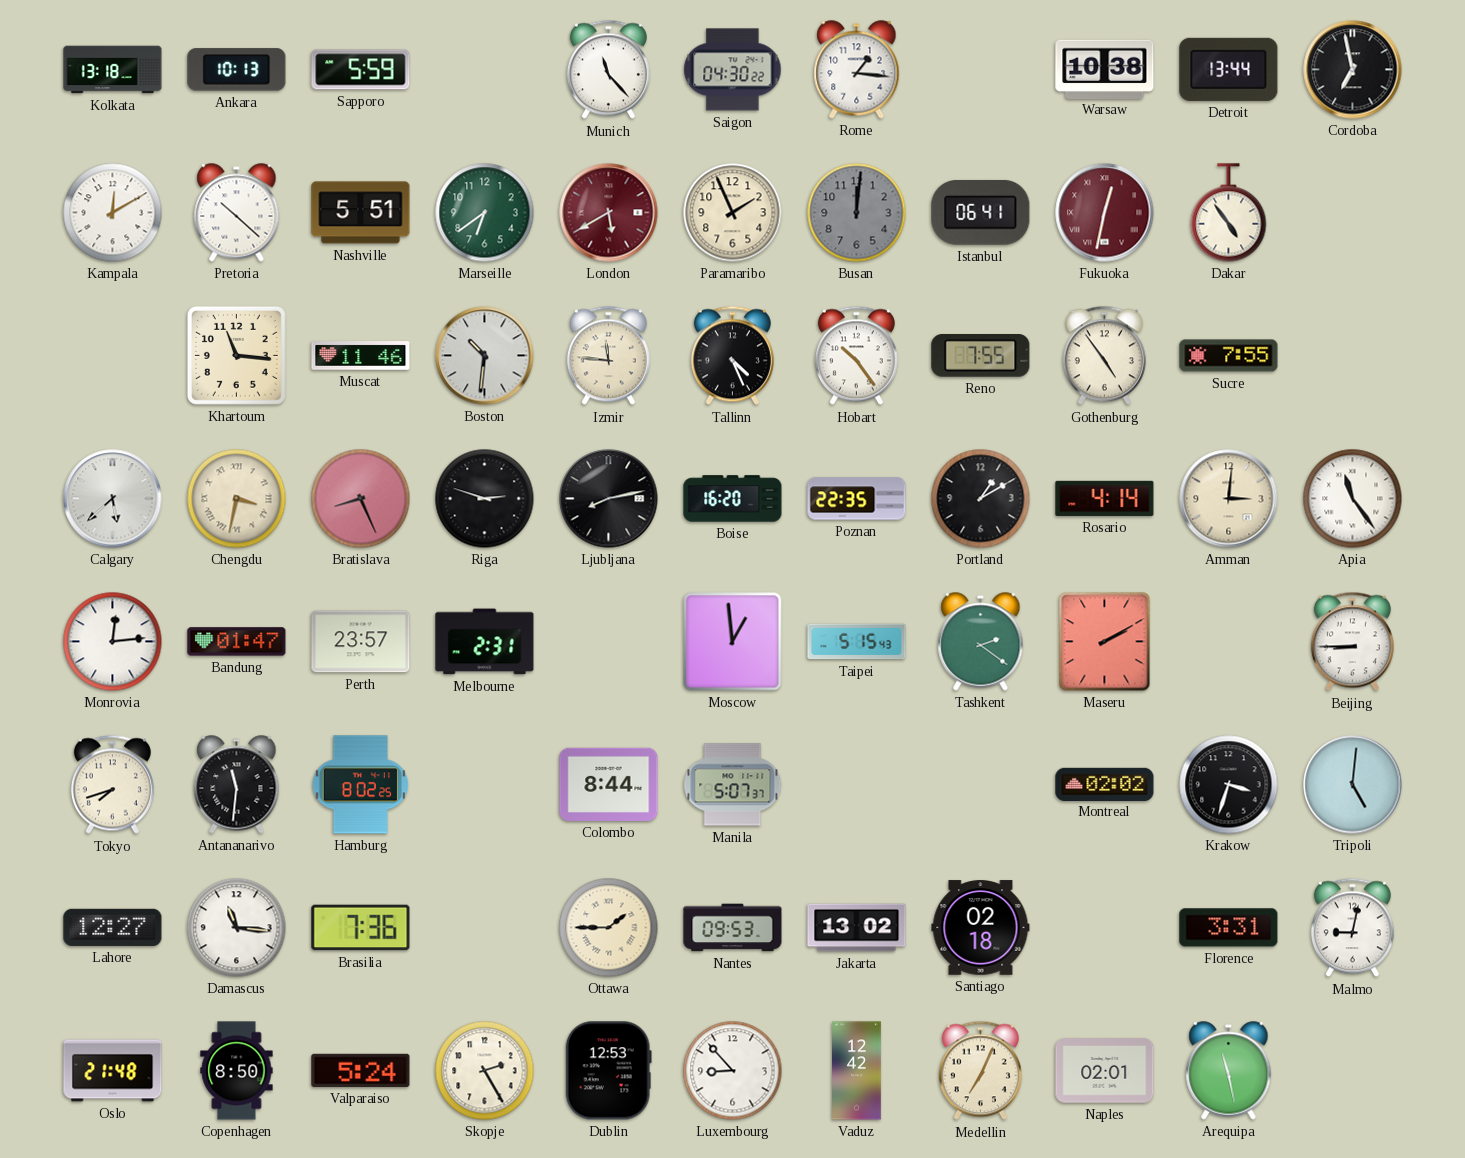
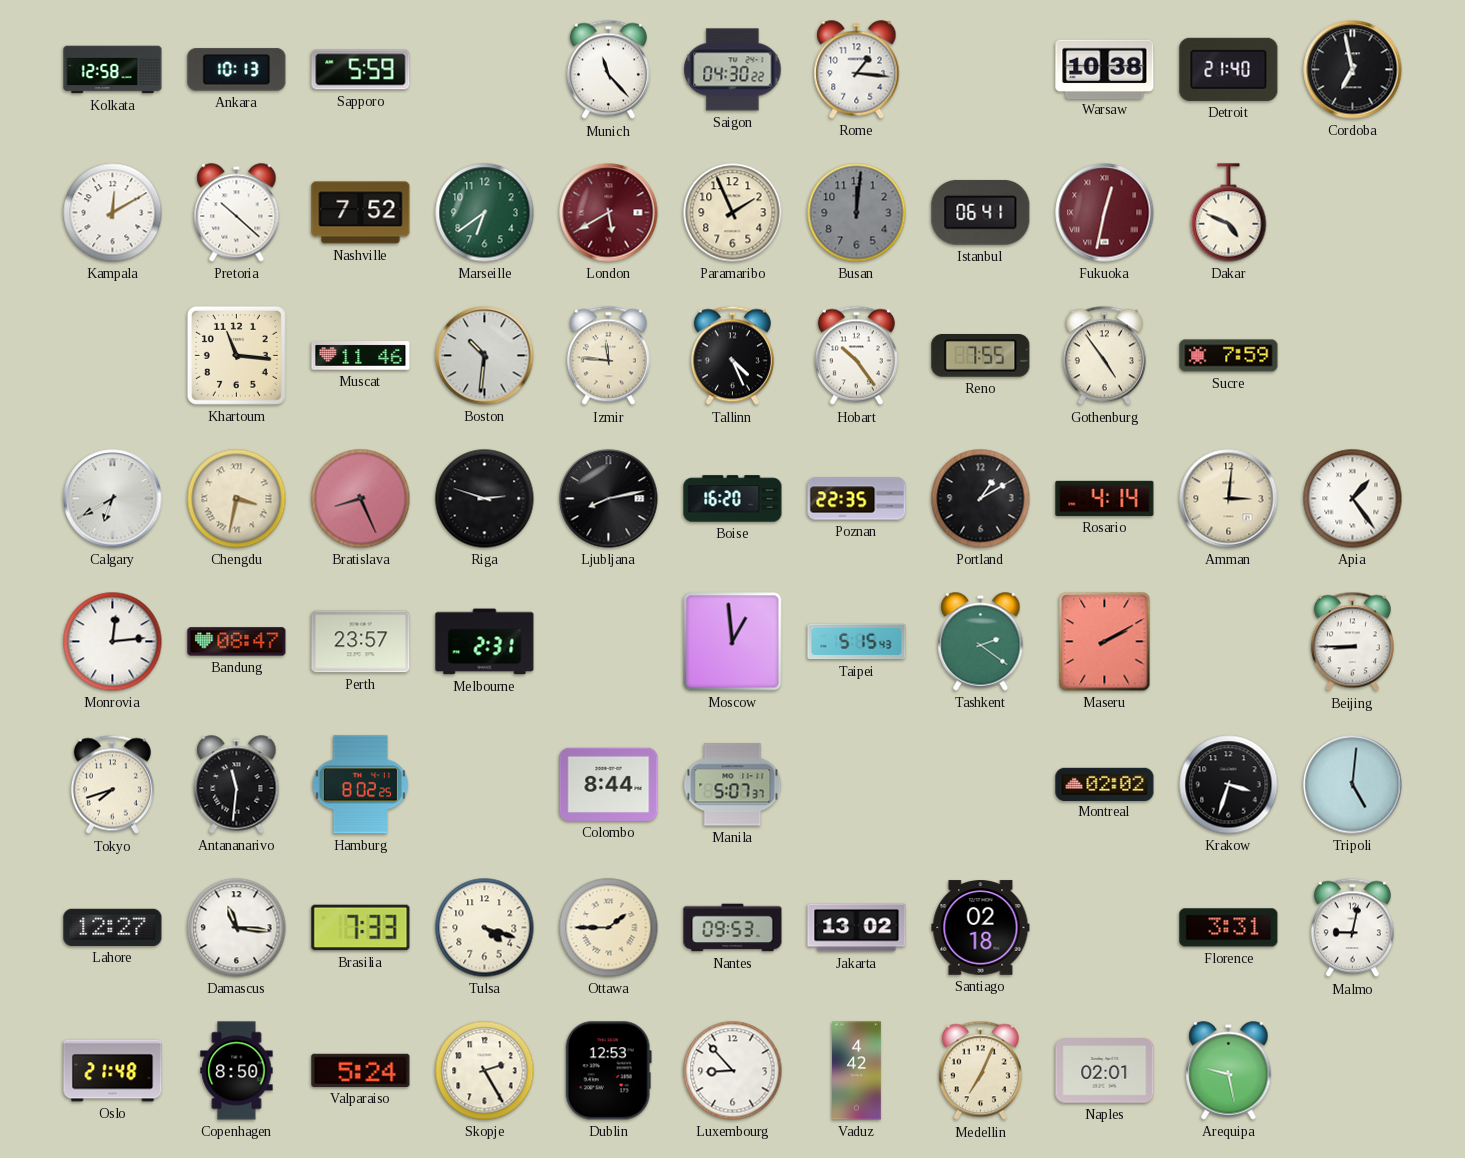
Kolkata: 13:18 -> 12:58 (113, 70)
Detroit: 13:44 -> 21:40 (1229, 69)
Nashville: 5:51 -> 7:52 (361, 213)
Dakar: 4:54 -> 4:49 (1229, 213)
Sucre: 7:55 -> 7:59 (1229, 356)
Calgary: 5:38 -> 6:40 (113, 499)
Apia: 11:24 -> 1:24 (1353, 499)
Bandung: 01:47 -> 08:47 (237, 642)
Brasilia: 7:36 -> 7:33 (361, 928)
Tulsa: none -> 4:18 (485, 928)
Vaduz: 12:42 -> 4:42 (857, 1071)
Arequipa: 11:28 -> 9:28 (1229, 1071)
